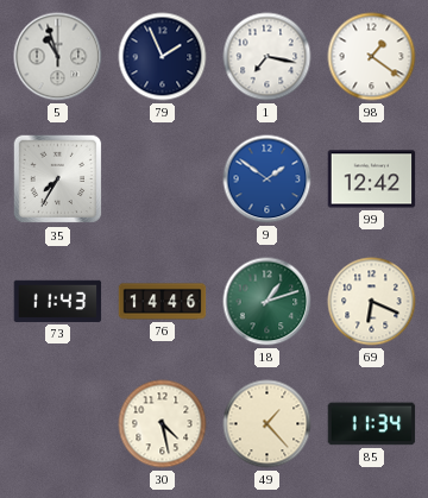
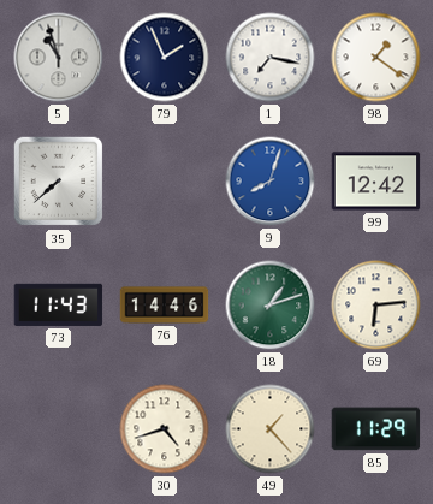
35: 7:35 -> 7:38 (59, 182)
9: 1:51 -> 8:03 (271, 182)
69: 6:19 -> 6:14 (376, 306)
30: 4:28 -> 4:42 (165, 429)
85: 11:34 -> 11:29 (376, 429)
